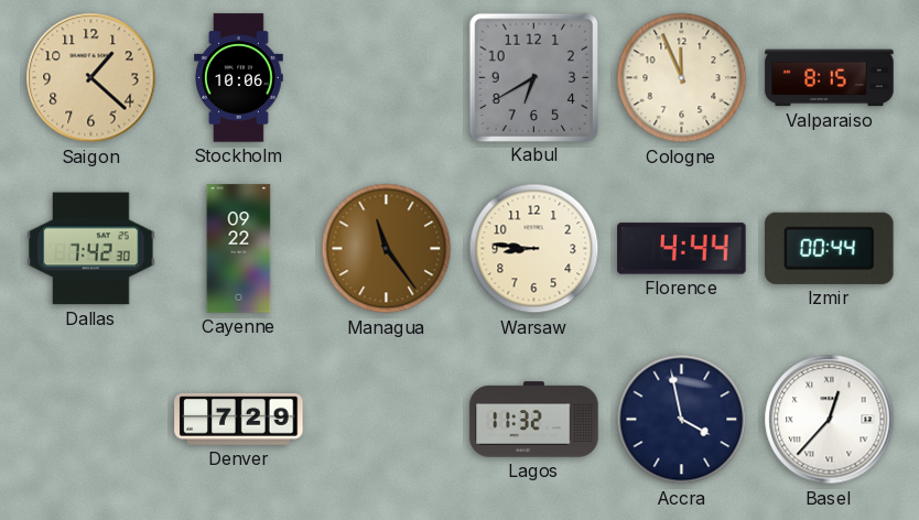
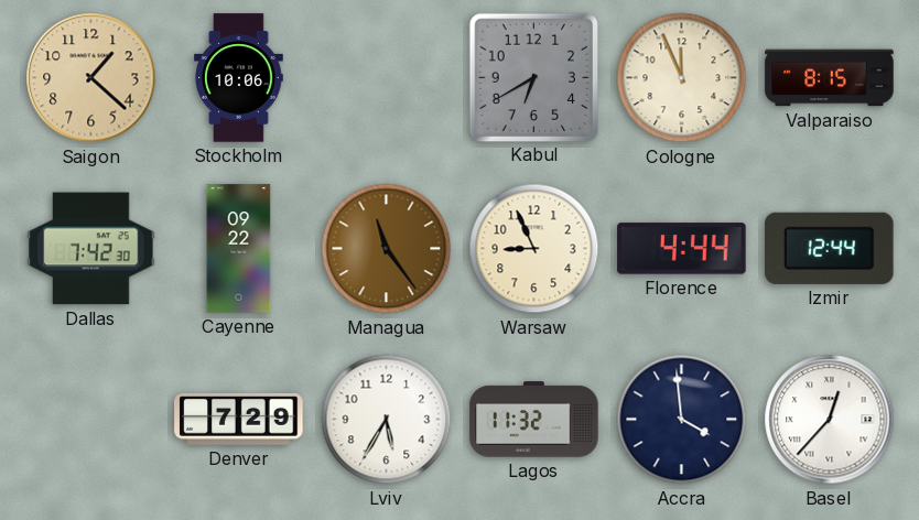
Warsaw: 8:46 -> 8:56 (534, 249)
Izmir: 00:44 -> 12:44 (830, 248)
Lviv: none -> 5:35 (387, 420)
Accra: 3:58 -> 3:59 (682, 420)
